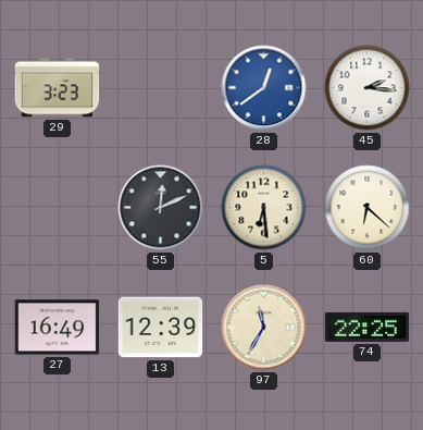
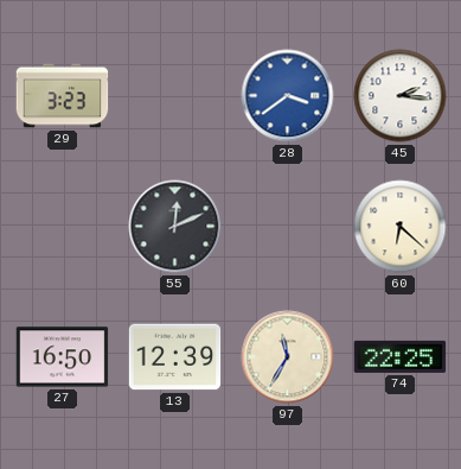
28: 12:39 -> 3:39 (288, 96)
5: 6:29 -> none (264, 208)
27: 16:49 -> 16:50 (63, 357)
